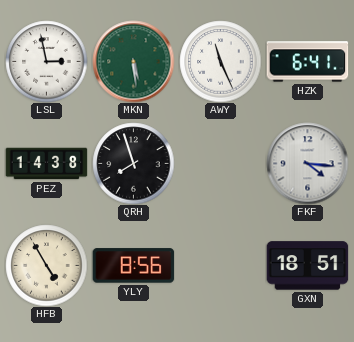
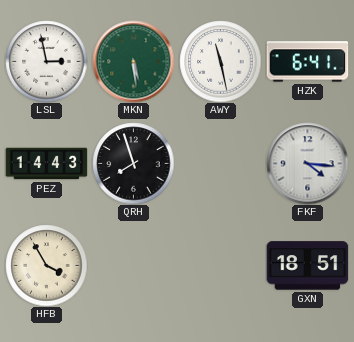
AWY: 11:26 -> 11:28 (220, 61)
PEZ: 14:38 -> 14:43 (46, 164)
HFB: 4:55 -> 3:55 (46, 265)
YLY: 8:56 -> none (133, 266)
